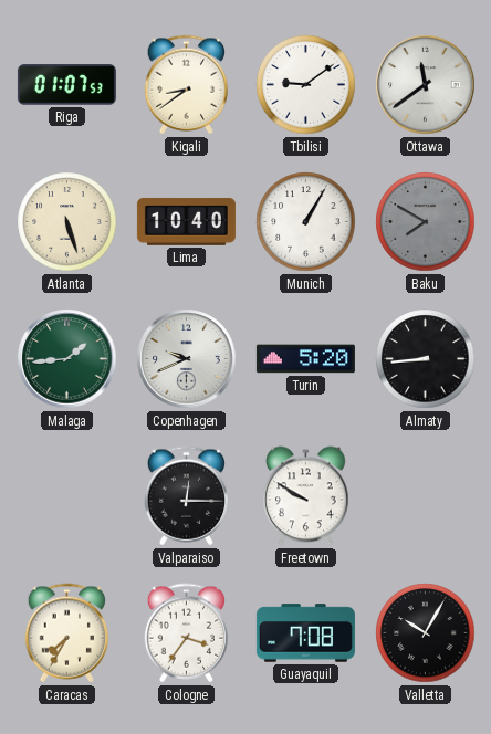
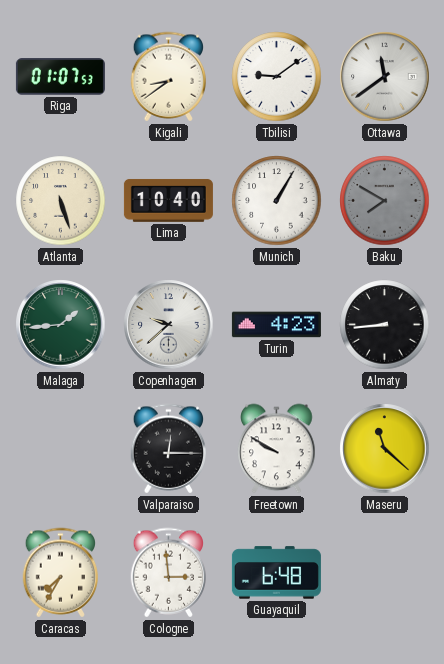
Copenhagen: 9:41 -> 9:38 (169, 325)
Turin: 5:20 -> 4:23 (276, 325)
Maseru: none -> 11:22 (385, 449)
Cologne: 3:36 -> 2:59 (169, 573)
Guayaquil: 7:08 -> 6:48 (276, 573)
Valletta: 10:05 -> none (426, 633)
